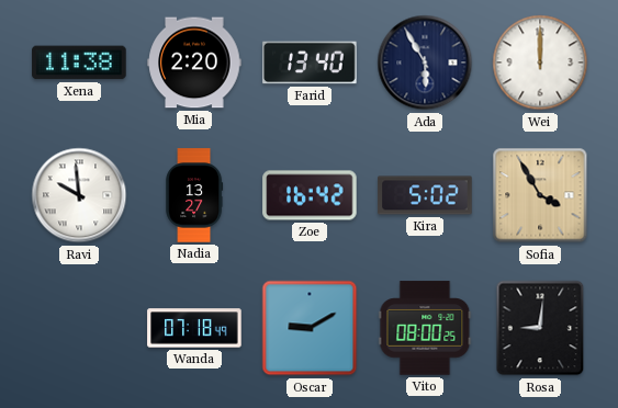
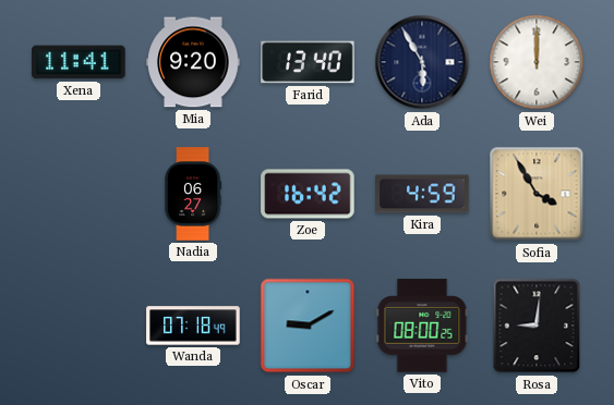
Xena: 11:38 -> 11:41 (79, 62)
Mia: 2:20 -> 9:20 (193, 62)
Ravi: 9:59 -> none (79, 195)
Nadia: 13:27 -> 06:27 (193, 194)
Kira: 5:02 -> 4:59 (422, 194)
